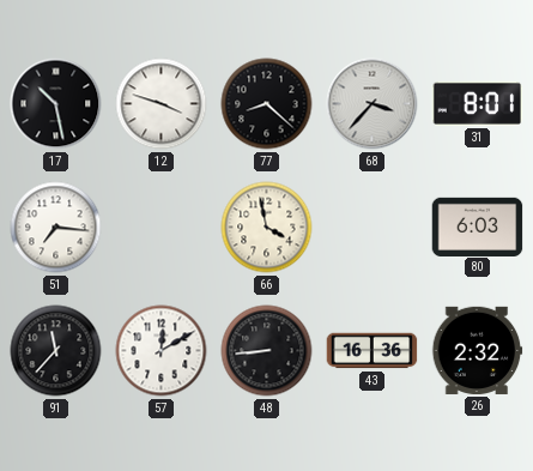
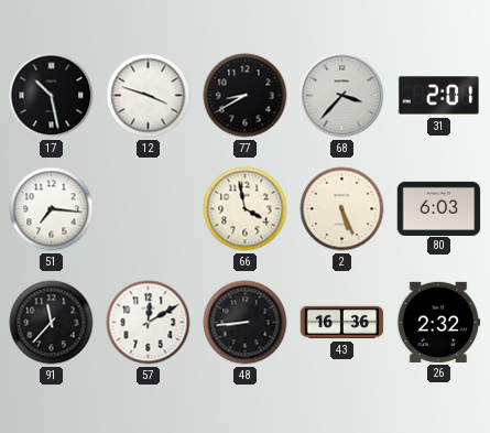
77: 8:22 -> 8:40 (246, 96)
31: 8:01 -> 2:01 (439, 95)
2: none -> 5:26 (342, 209)
